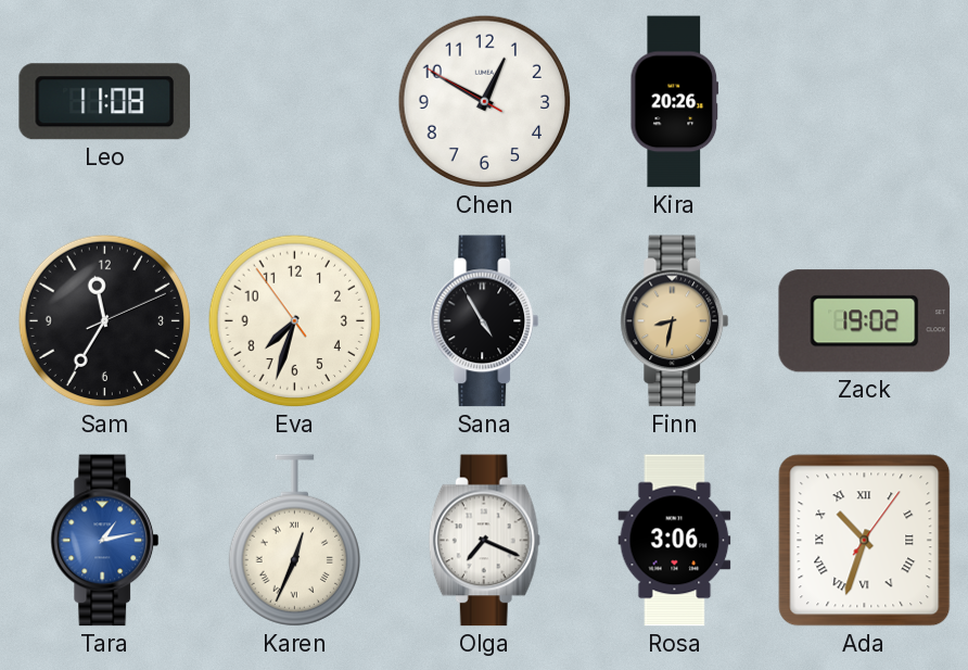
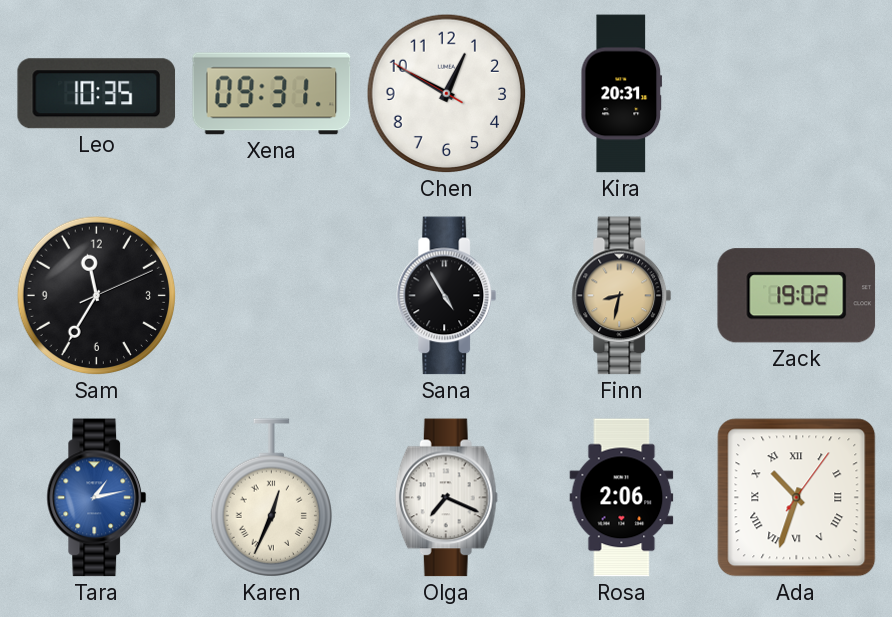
Leo: 11:08 -> 10:35 (97, 94)
Xena: none -> 09:31 (272, 94)
Kira: 20:26 -> 20:31 (622, 94)
Eva: 7:32 -> none (295, 321)
Rosa: 3:06 -> 2:06 (622, 498)
